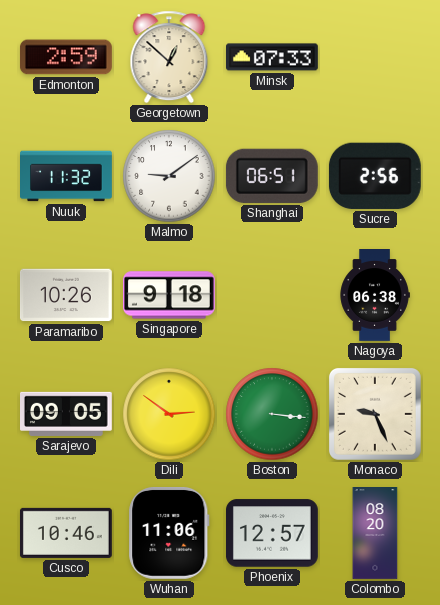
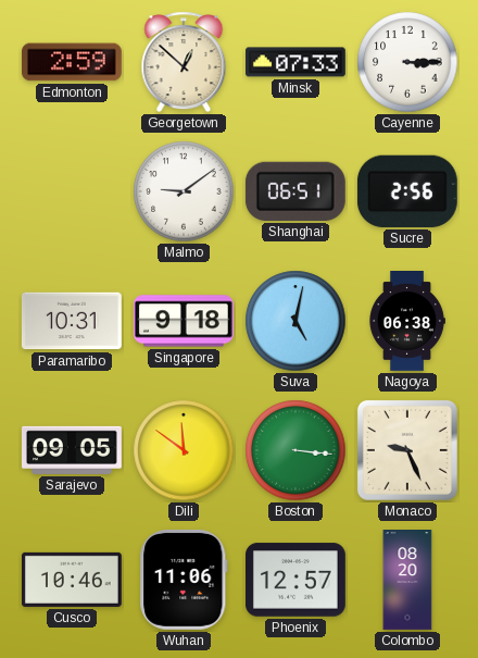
Cayenne: none -> 3:15 (407, 62)
Nuuk: 11:32 -> none (67, 176)
Paramaribo: 10:26 -> 10:31 (72, 321)
Suva: none -> 5:02 (295, 321)
Dili: 2:51 -> 11:51 (184, 450)
